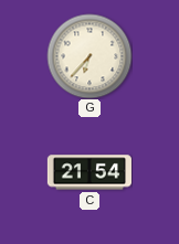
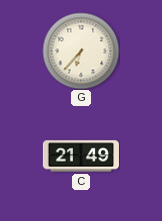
C: 21:54 -> 21:49 (81, 156)
